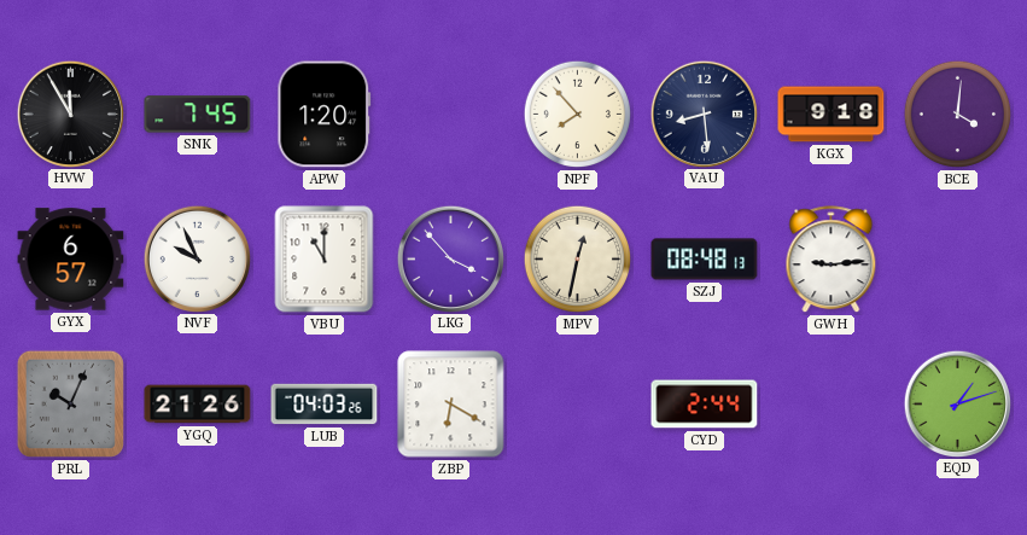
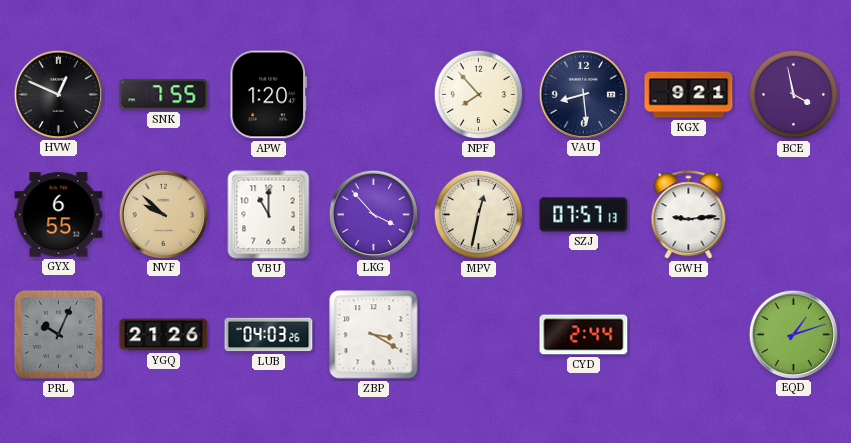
HVW: 11:55 -> 12:49 (58, 94)
SNK: 7:45 -> 7:55 (164, 95)
KGX: 9:18 -> 9:21 (689, 95)
BCE: 4:01 -> 3:58 (794, 95)
GYX: 6:57 -> 6:55 (59, 215)
NVF: 9:56 -> 9:52 (163, 214)
NVF dial: white -> champagne (163, 214)
SZJ: 08:48 -> 07:57 (584, 215)
ZBP: 6:20 -> 3:20 (374, 335)
